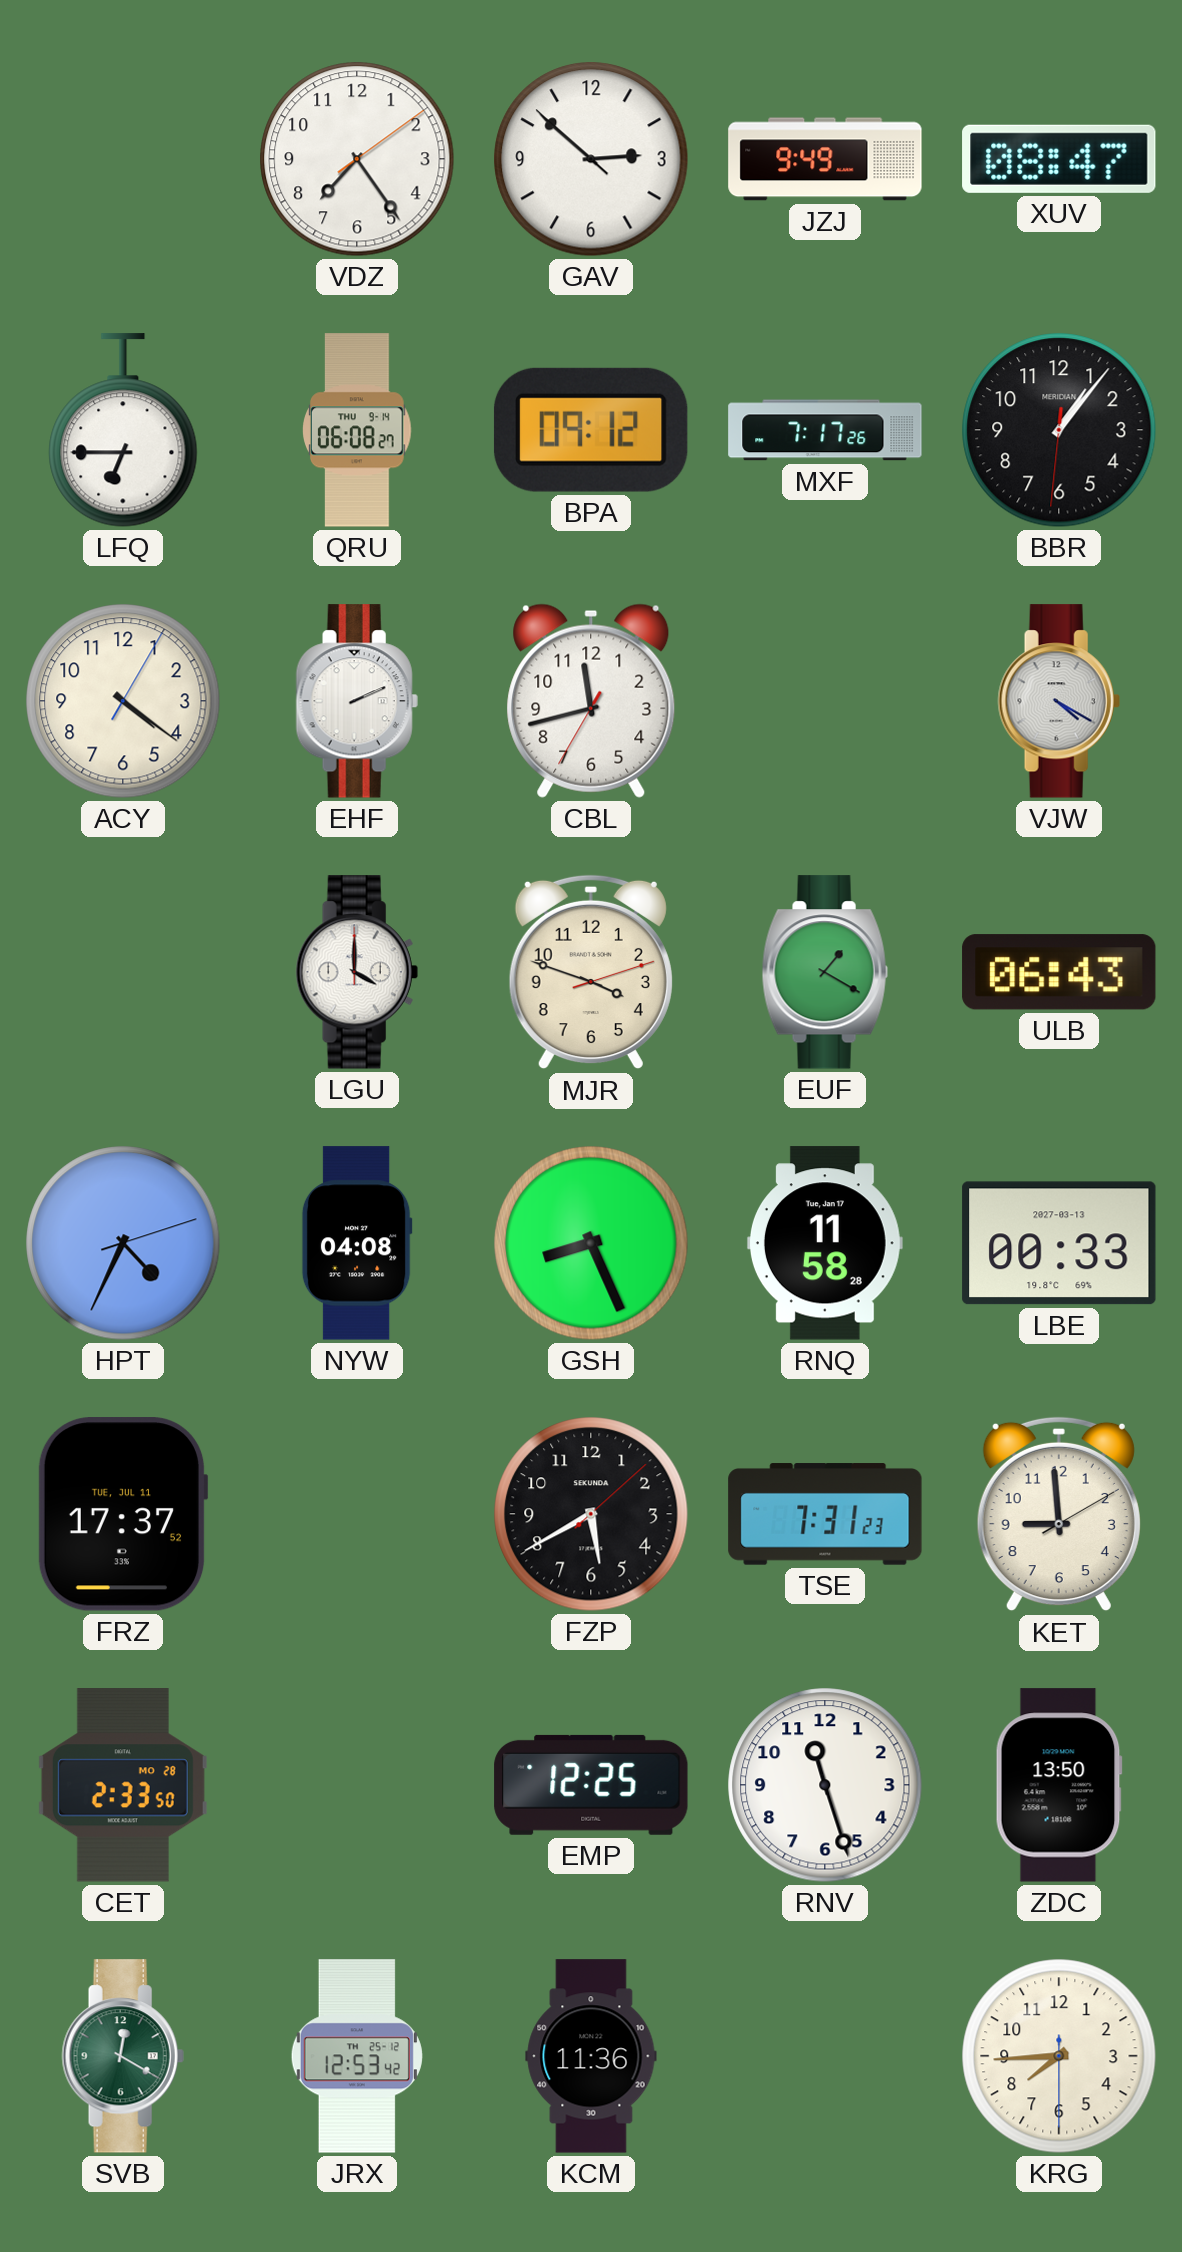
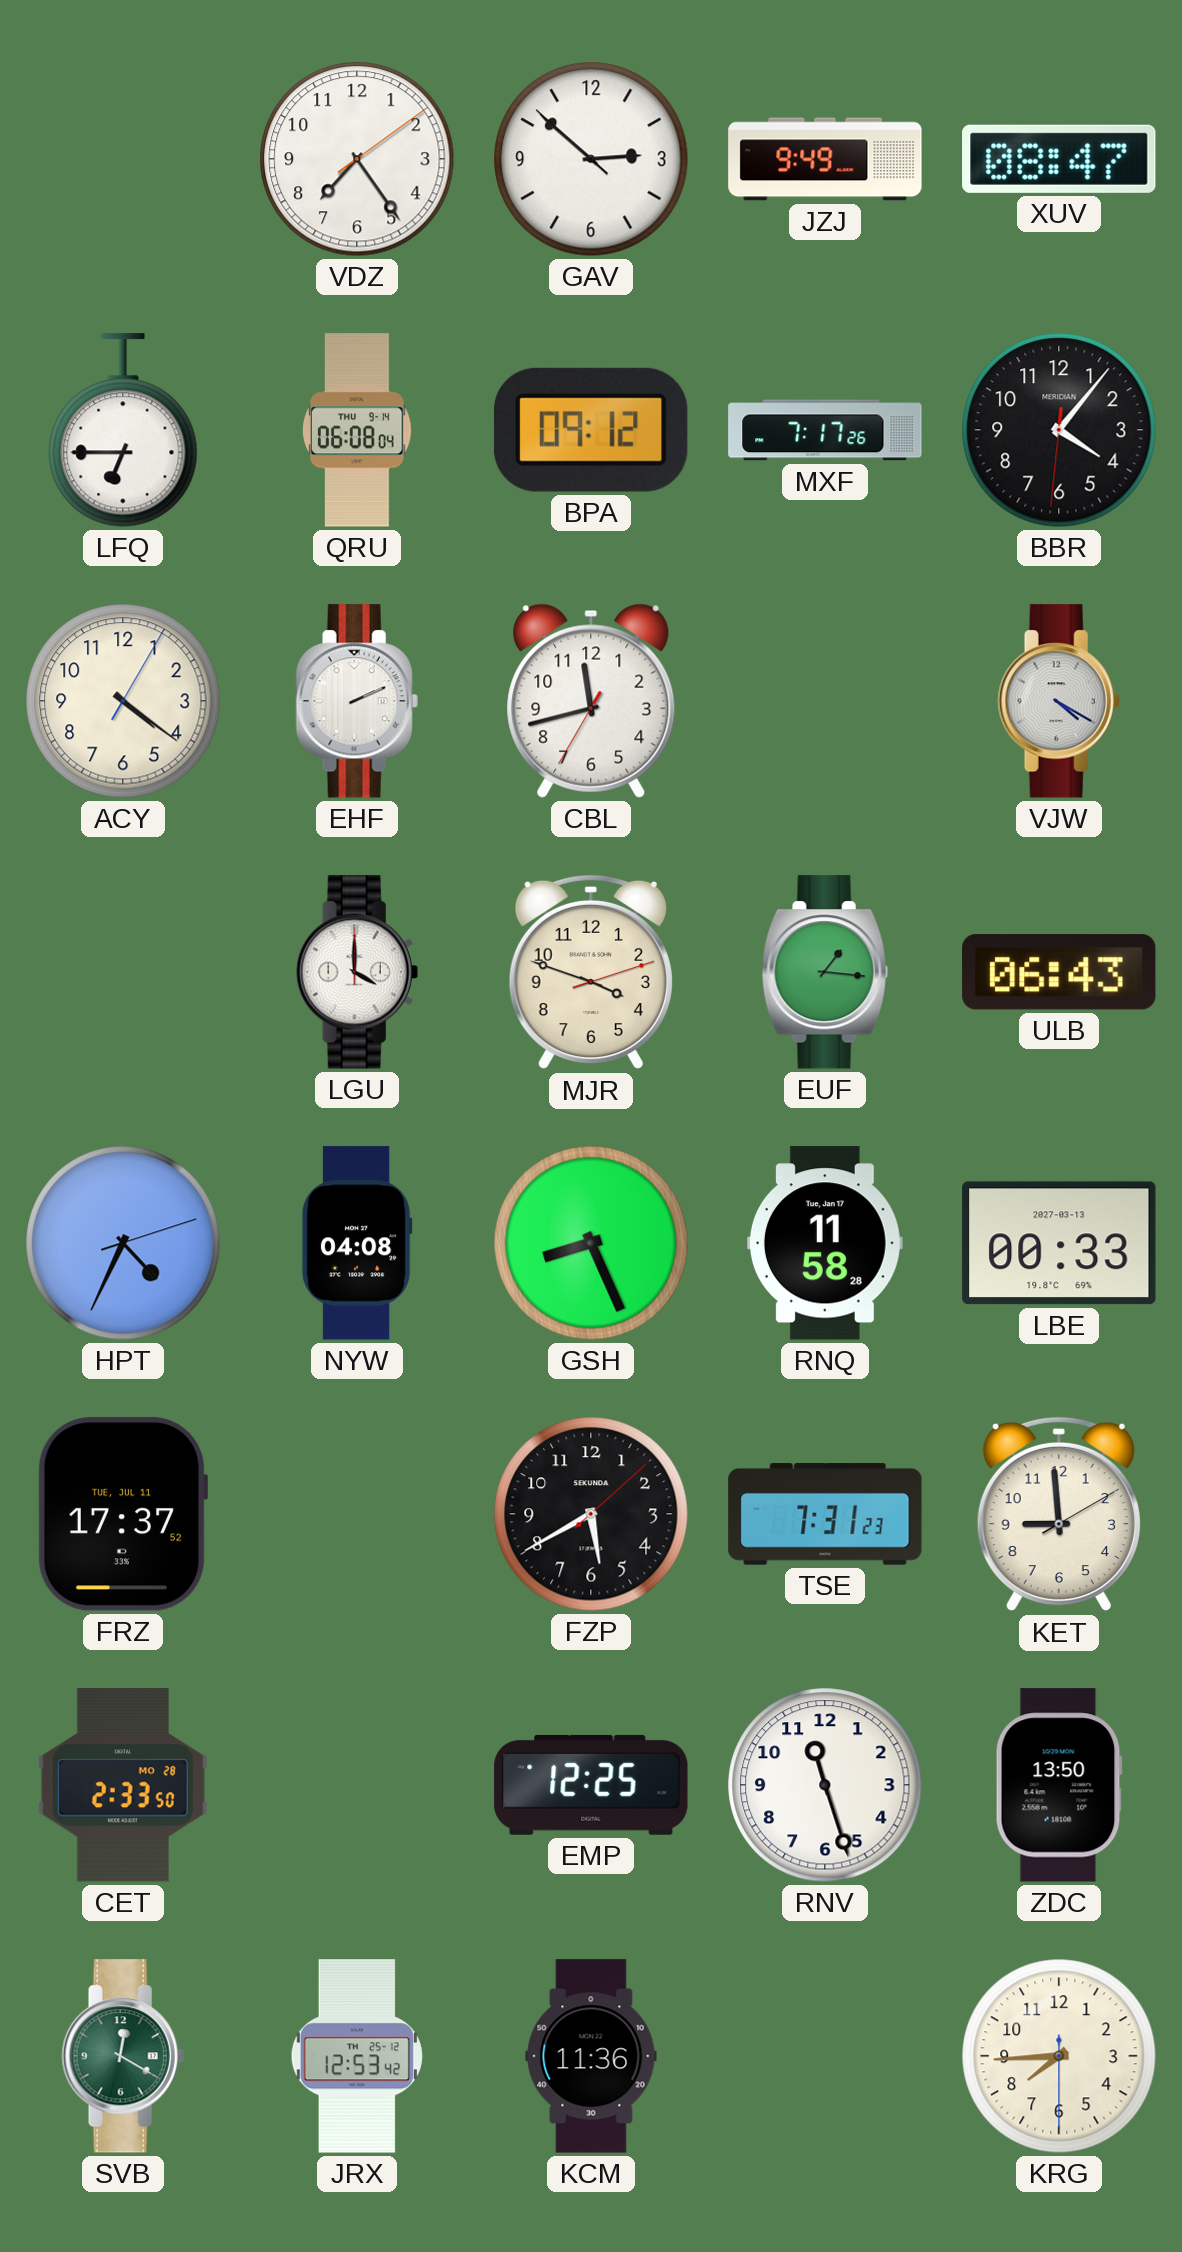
QRU: 06:08:27 -> 06:08:04 (358, 430)
BBR: 1:06 -> 4:06 (1059, 430)
EUF: 1:20 -> 1:16 (825, 972)
